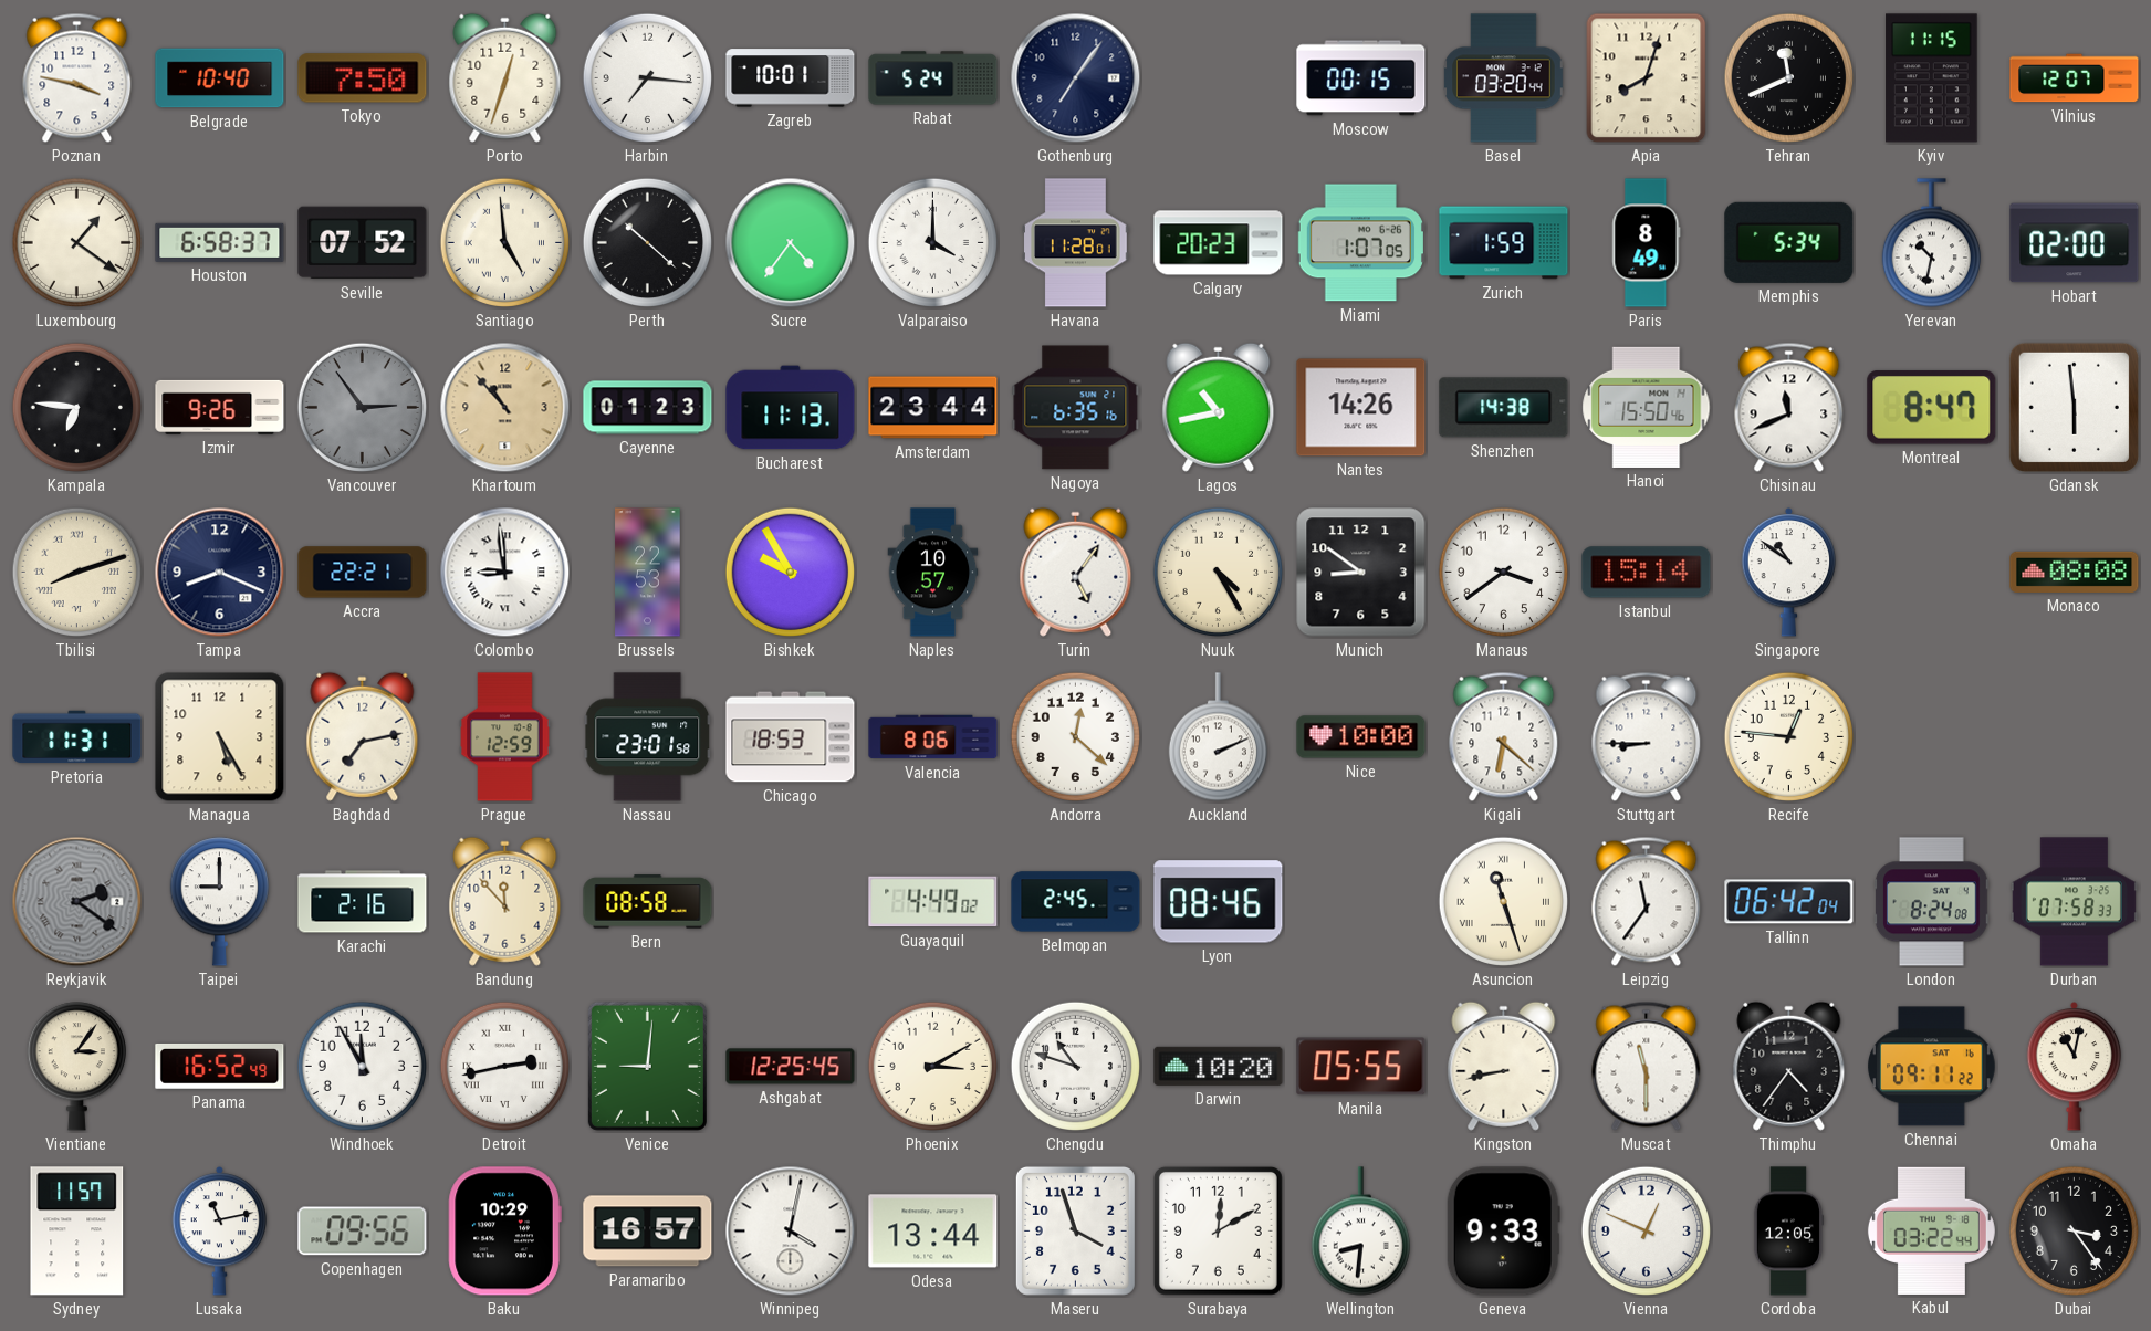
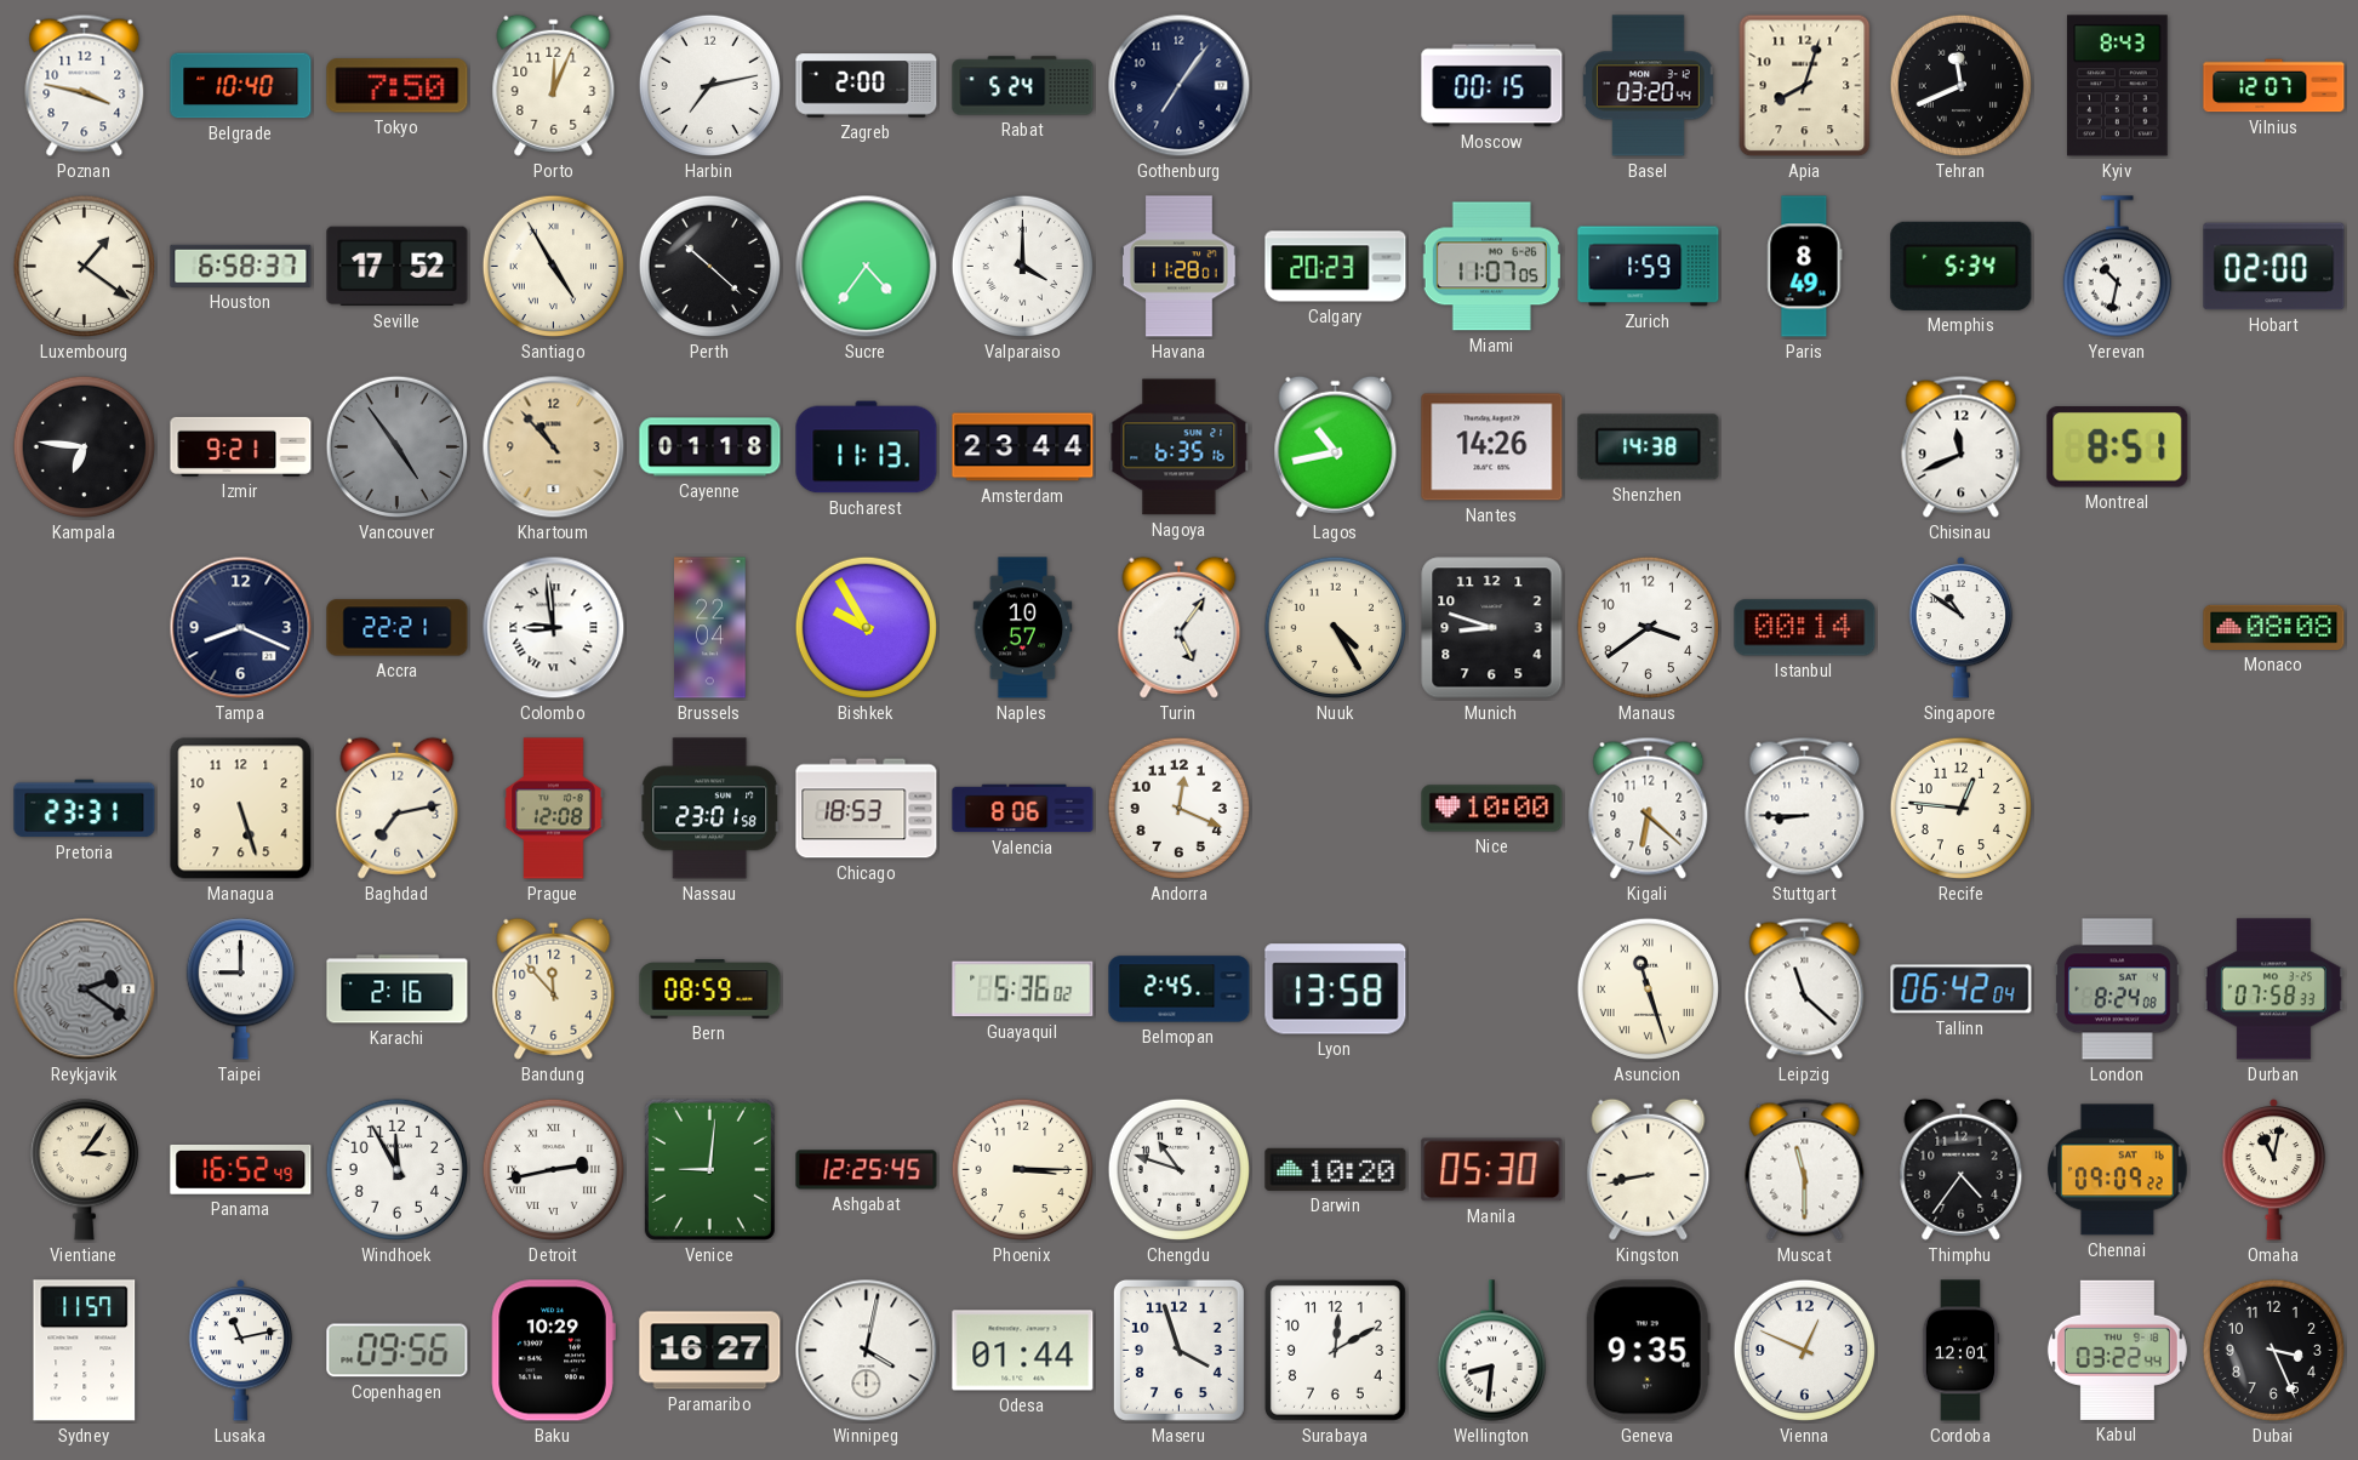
Porto: 12:33 -> 12:04 (554, 85)
Harbin: 7:16 -> 7:13 (710, 86)
Zagreb: 10:01 -> 2:00 (867, 86)
Kyiv: 11:15 -> 8:43 (2118, 86)
Seville: 07:52 -> 17:52 (398, 267)
Santiago: 4:59 -> 4:55 (554, 267)
Miami: 1:07 -> 11:07 (1491, 267)
Izmir: 9:26 -> 9:21 (241, 446)
Vancouver: 2:54 -> 4:54 (398, 447)
Cayenne: 01:23 -> 01:18 (710, 447)
Hanoi: 15:50 -> none (1647, 407)
Montreal: 8:47 -> 8:51 (2118, 447)
Gdansk: 5:59 -> none (2074, 407)
Tbilisi: 8:12 -> none (77, 573)
Brussels: 22:53 -> 22:04 (710, 628)
Munich: 8:51 -> 8:48 (1492, 628)
Istanbul: 15:14 -> 00:14 (1805, 628)
Pretoria: 11:31 -> 23:31 (85, 809)
Managua: 5:25 -> 5:27 (241, 809)
Prague: 12:59 -> 12:08 (554, 809)
Andorra: 12:22 -> 12:19 (1180, 809)
Auckland: 2:11 -> none (1218, 737)
Bern: 08:58 -> 08:59 (710, 990)
Guayaquil: 4:49 -> 5:36 (1023, 990)
Lyon: 08:46 -> 13:58 (1336, 990)
Leipzig: 11:36 -> 11:22 (1805, 988)
Phoenix: 3:10 -> 3:15 (1023, 1170)
Manila: 05:55 -> 05:30 (1492, 1170)
Chennai: 09:11 -> 09:09 (2118, 1170)
Paramaribo: 16:57 -> 16:27 (710, 1351)
Odesa: 13:44 -> 01:44 (1023, 1351)
Geneva: 9:33 -> 9:35 (1648, 1351)
Cordoba: 12:05 -> 12:01 (1960, 1351)
Dubai: 3:24 -> 3:26 (2274, 1351)
